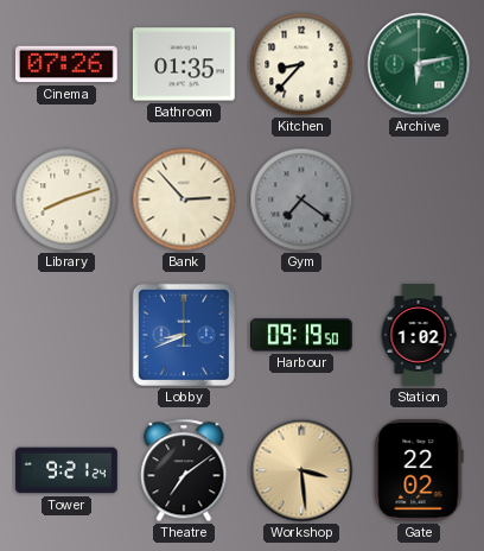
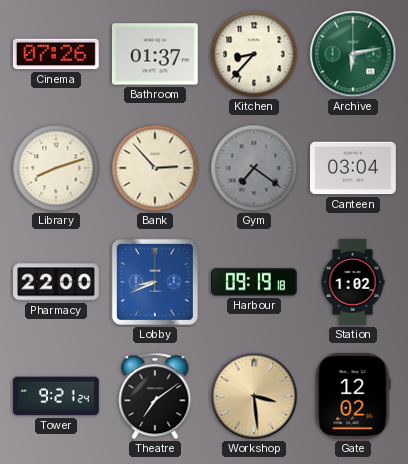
Bathroom: 01:35 -> 01:37 (155, 54)
Canteen: none -> 03:04 (354, 168)
Pharmacy: none -> 22:00 (57, 282)
Harbour: 09:19:50 -> 09:19:18 (254, 282)
Gate: 22:02 -> 12:02 (353, 397)
